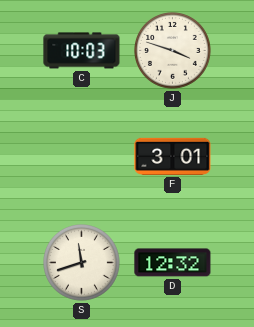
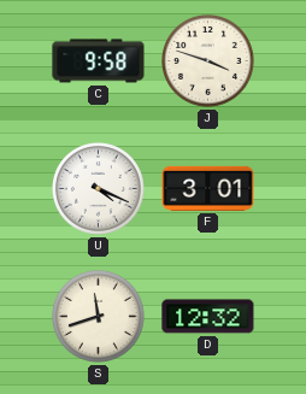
C: 10:03 -> 9:58 (99, 61)
U: none -> 4:19 (99, 189)
